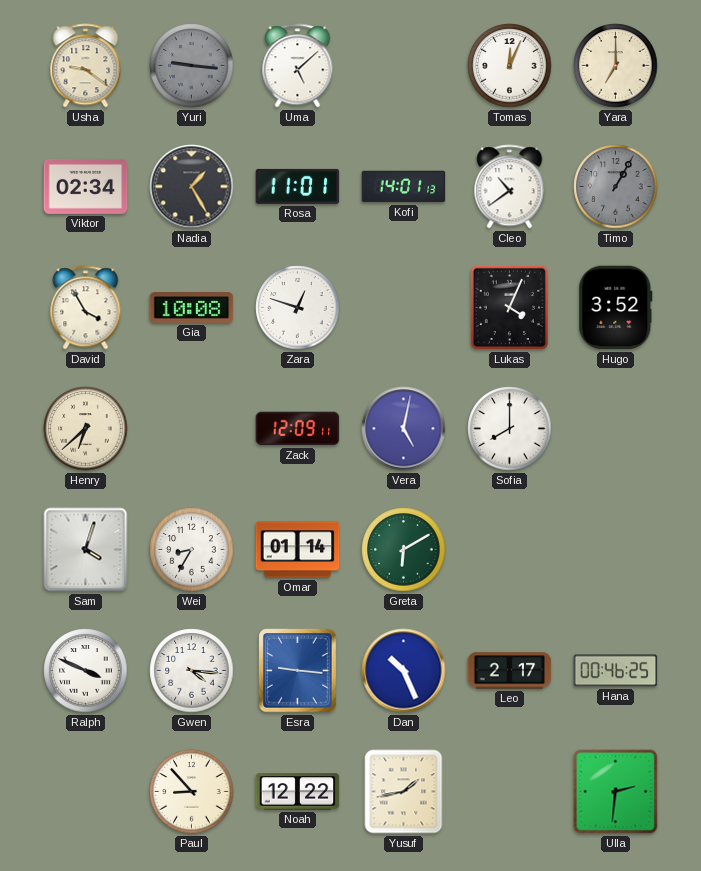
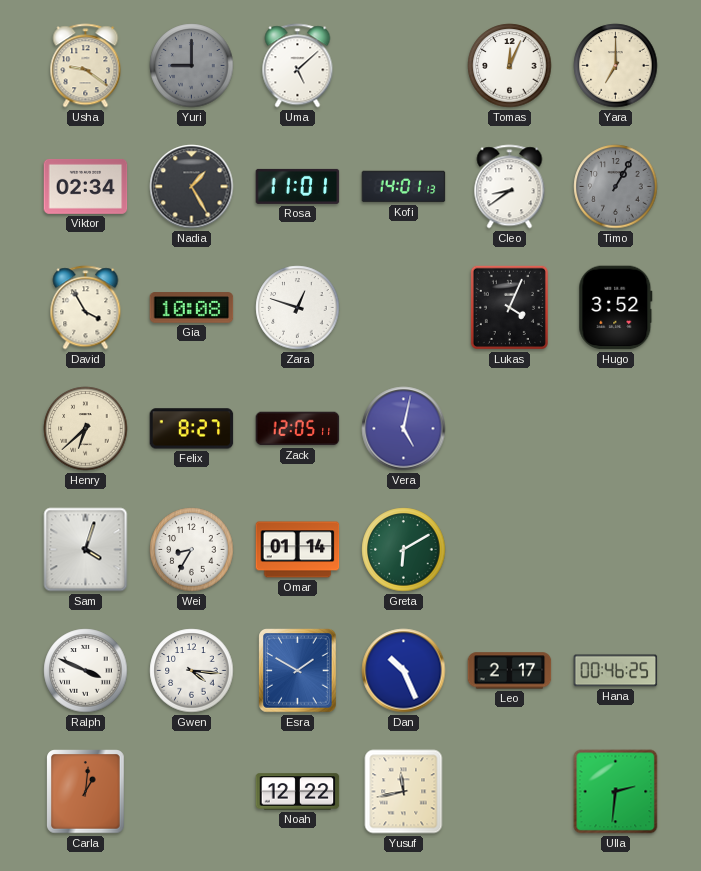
Yuri: 9:16 -> 9:00 (192, 66)
Cleo: 10:39 -> 8:39 (510, 187)
Felix: none -> 8:27 (192, 429)
Zack: 12:09 -> 12:05 (298, 429)
Sofia: 8:00 -> none (510, 429)
Esra: 9:16 -> 1:50 (298, 671)
Carla: none -> 1:01 (86, 792)
Paul: 8:53 -> none (192, 792)
Yusuf: 1:43 -> 11:43 (404, 792)
